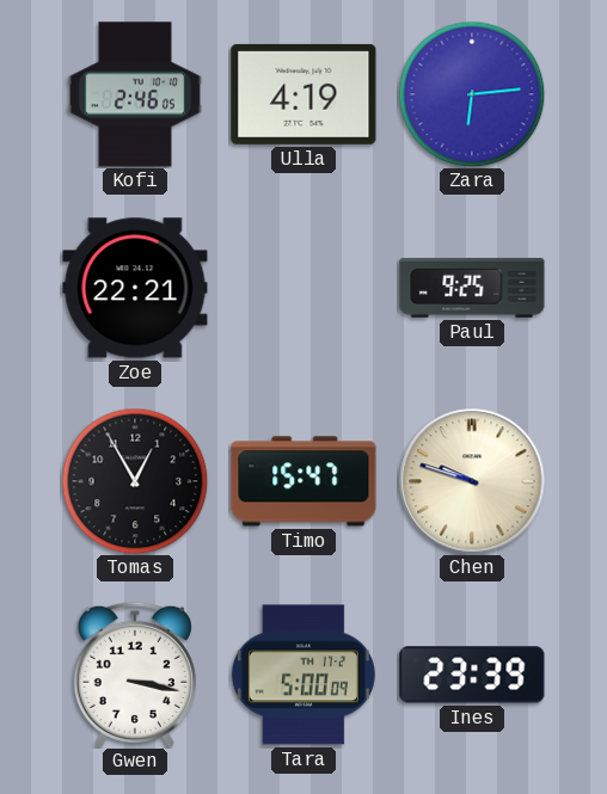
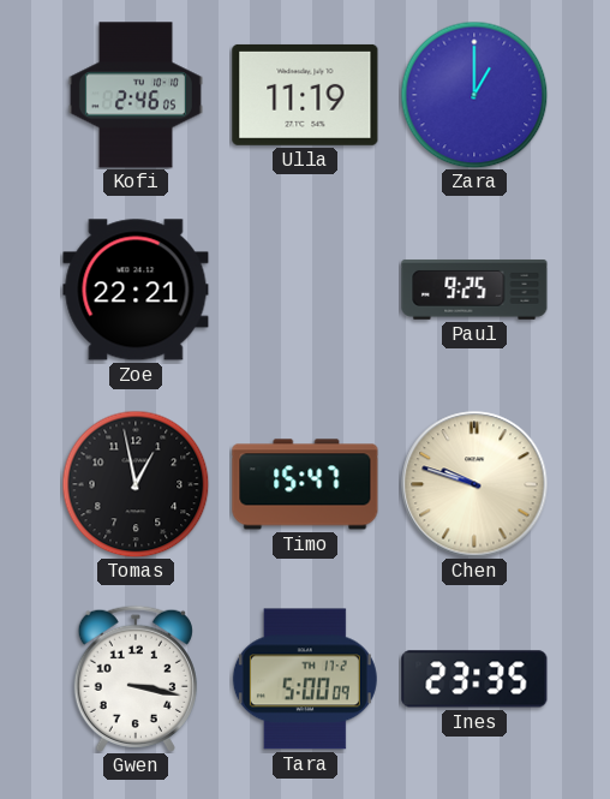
Ulla: 4:19 -> 11:19 (305, 95)
Zara: 6:14 -> 1:00 (474, 95)
Tomas: 12:55 -> 12:58 (136, 484)
Ines: 23:39 -> 23:35 (474, 679)
